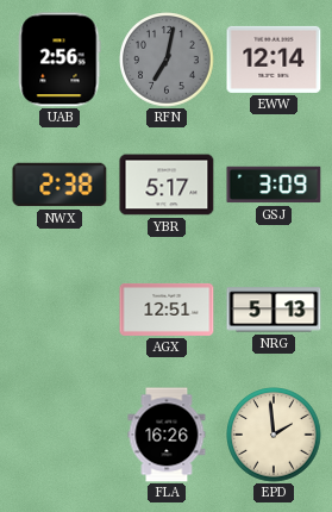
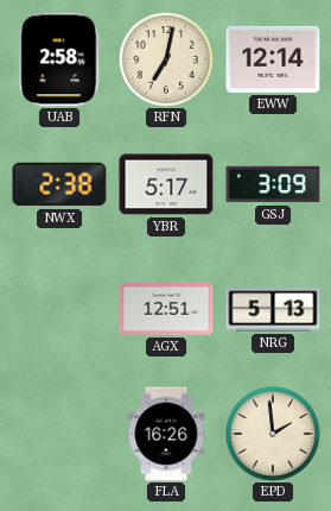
UAB: 2:56 -> 2:58 (59, 59)
RFN dial: grey -> cream (166, 59)
